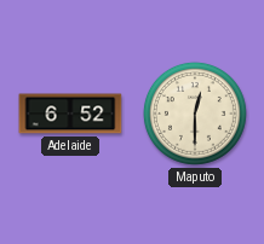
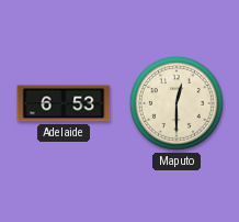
Adelaide: 6:52 -> 6:53 (64, 103)
